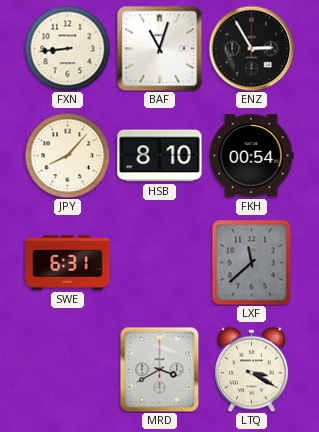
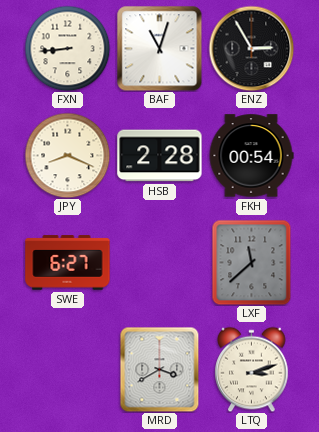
JPY: 8:07 -> 8:19 (67, 155)
HSB: 8:10 -> 2:28 (160, 156)
SWE: 6:31 -> 6:27 (68, 263)
LTQ: 3:20 -> 3:12 (252, 369)
